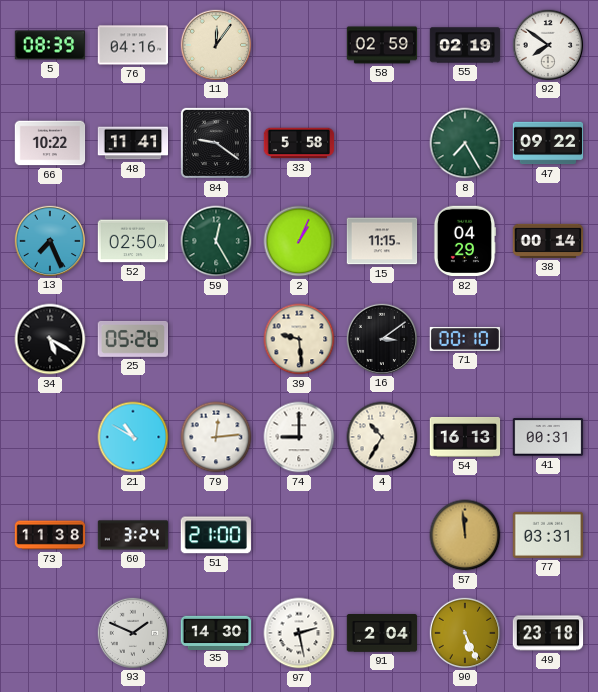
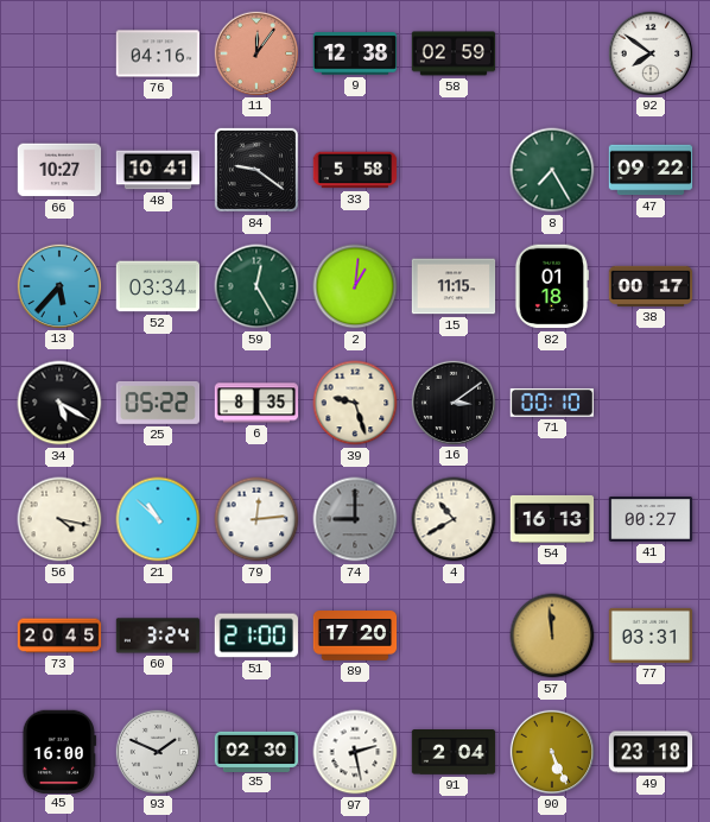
5: 08:39 -> none (50, 45)
11 dial: cream -> salmon (255, 52)
9: none -> 12:38 (355, 53)
55: 02:19 -> none (465, 45)
66: 10:22 -> 10:27 (59, 170)
48: 11:41 -> 10:41 (158, 170)
13: 7:26 -> 5:37 (58, 285)
52: 02:50 -> 03:34 (158, 286)
2: 1:04 -> 1:01 (355, 286)
82: 04:29 -> 01:18 (552, 286)
38: 00:14 -> 00:17 (651, 286)
25: 05:26 -> 05:22 (158, 403)
6: none -> 8:35 (256, 403)
39: 9:29 -> 9:27 (355, 403)
56: none -> 4:17 (59, 519)
21: 10:50 -> 10:52 (158, 519)
74 dial: white -> grey (355, 519)
4: 10:35 -> 10:40 (454, 519)
41: 00:31 -> 00:27 (651, 519)
73: 11:38 -> 20:45 (59, 636)
89: none -> 17:20 (355, 637)
45: none -> 16:00 (59, 751)
35: 14:30 -> 02:30 (256, 751)
